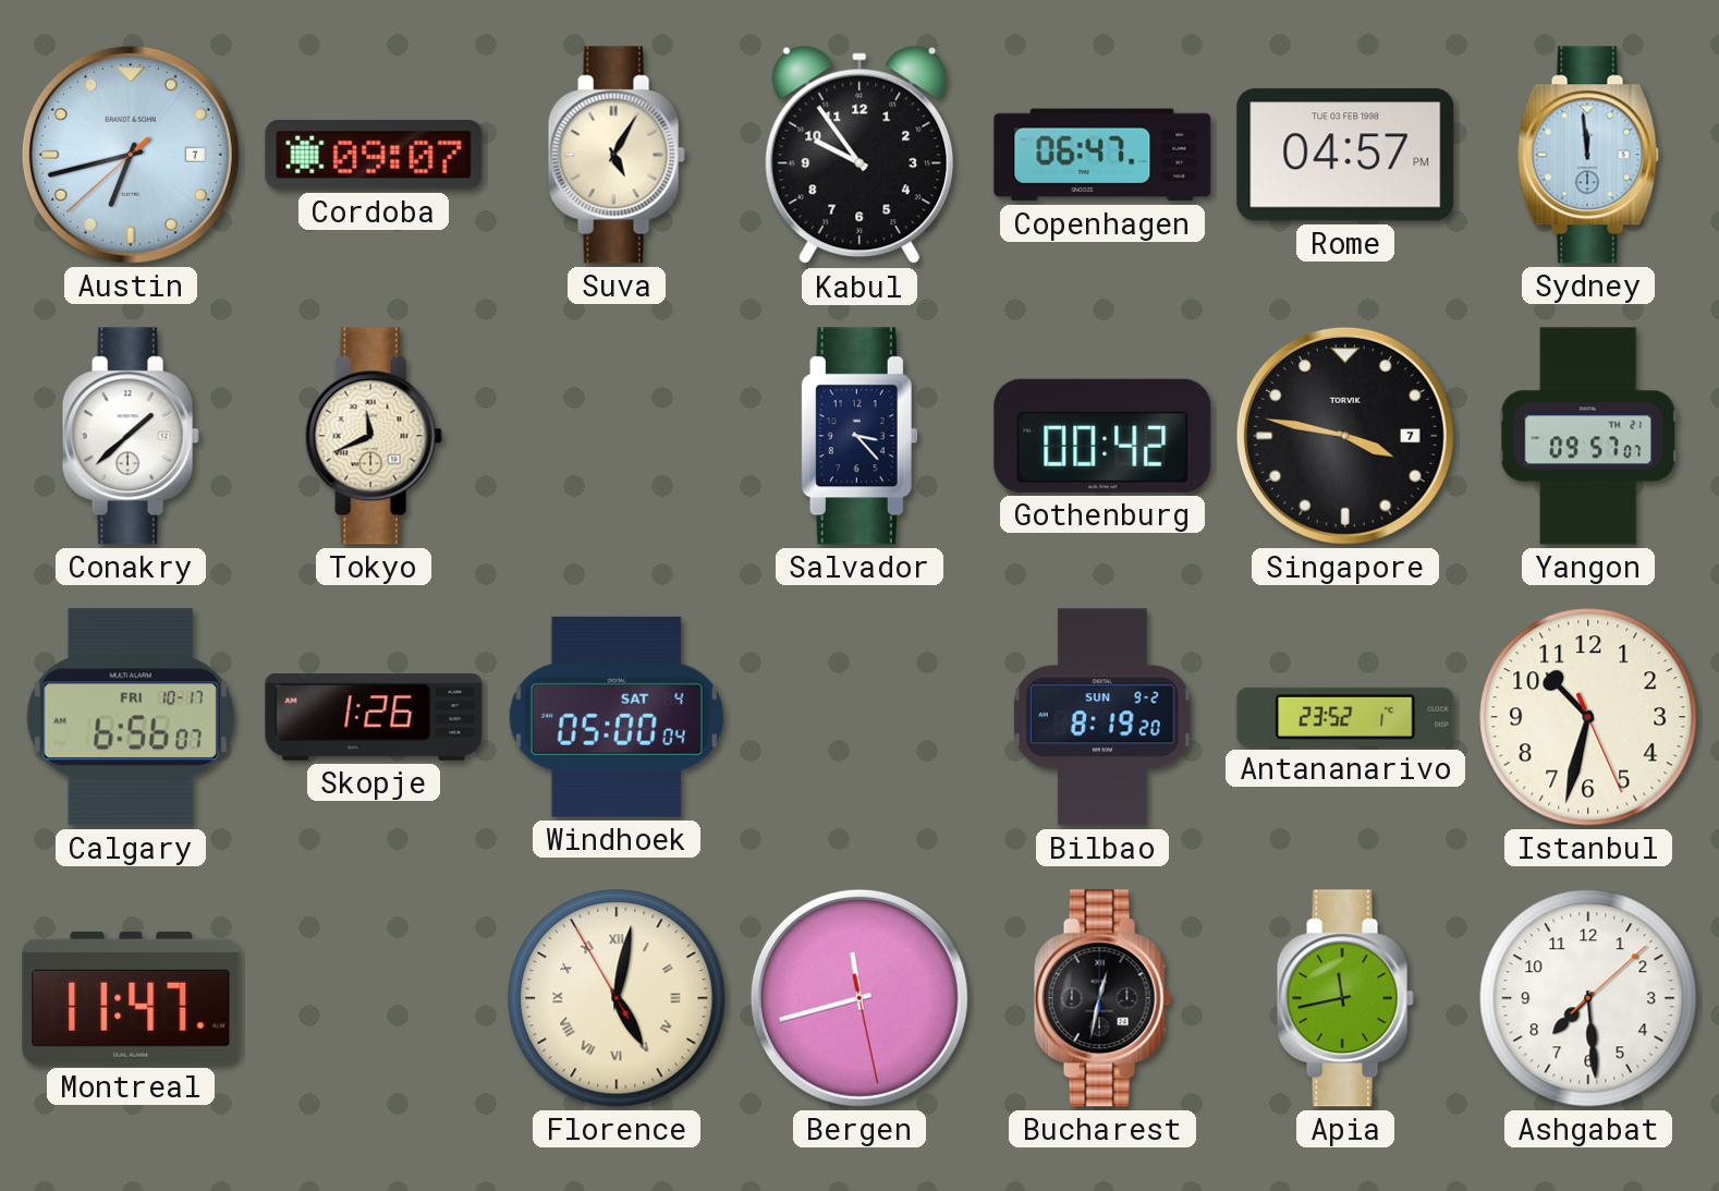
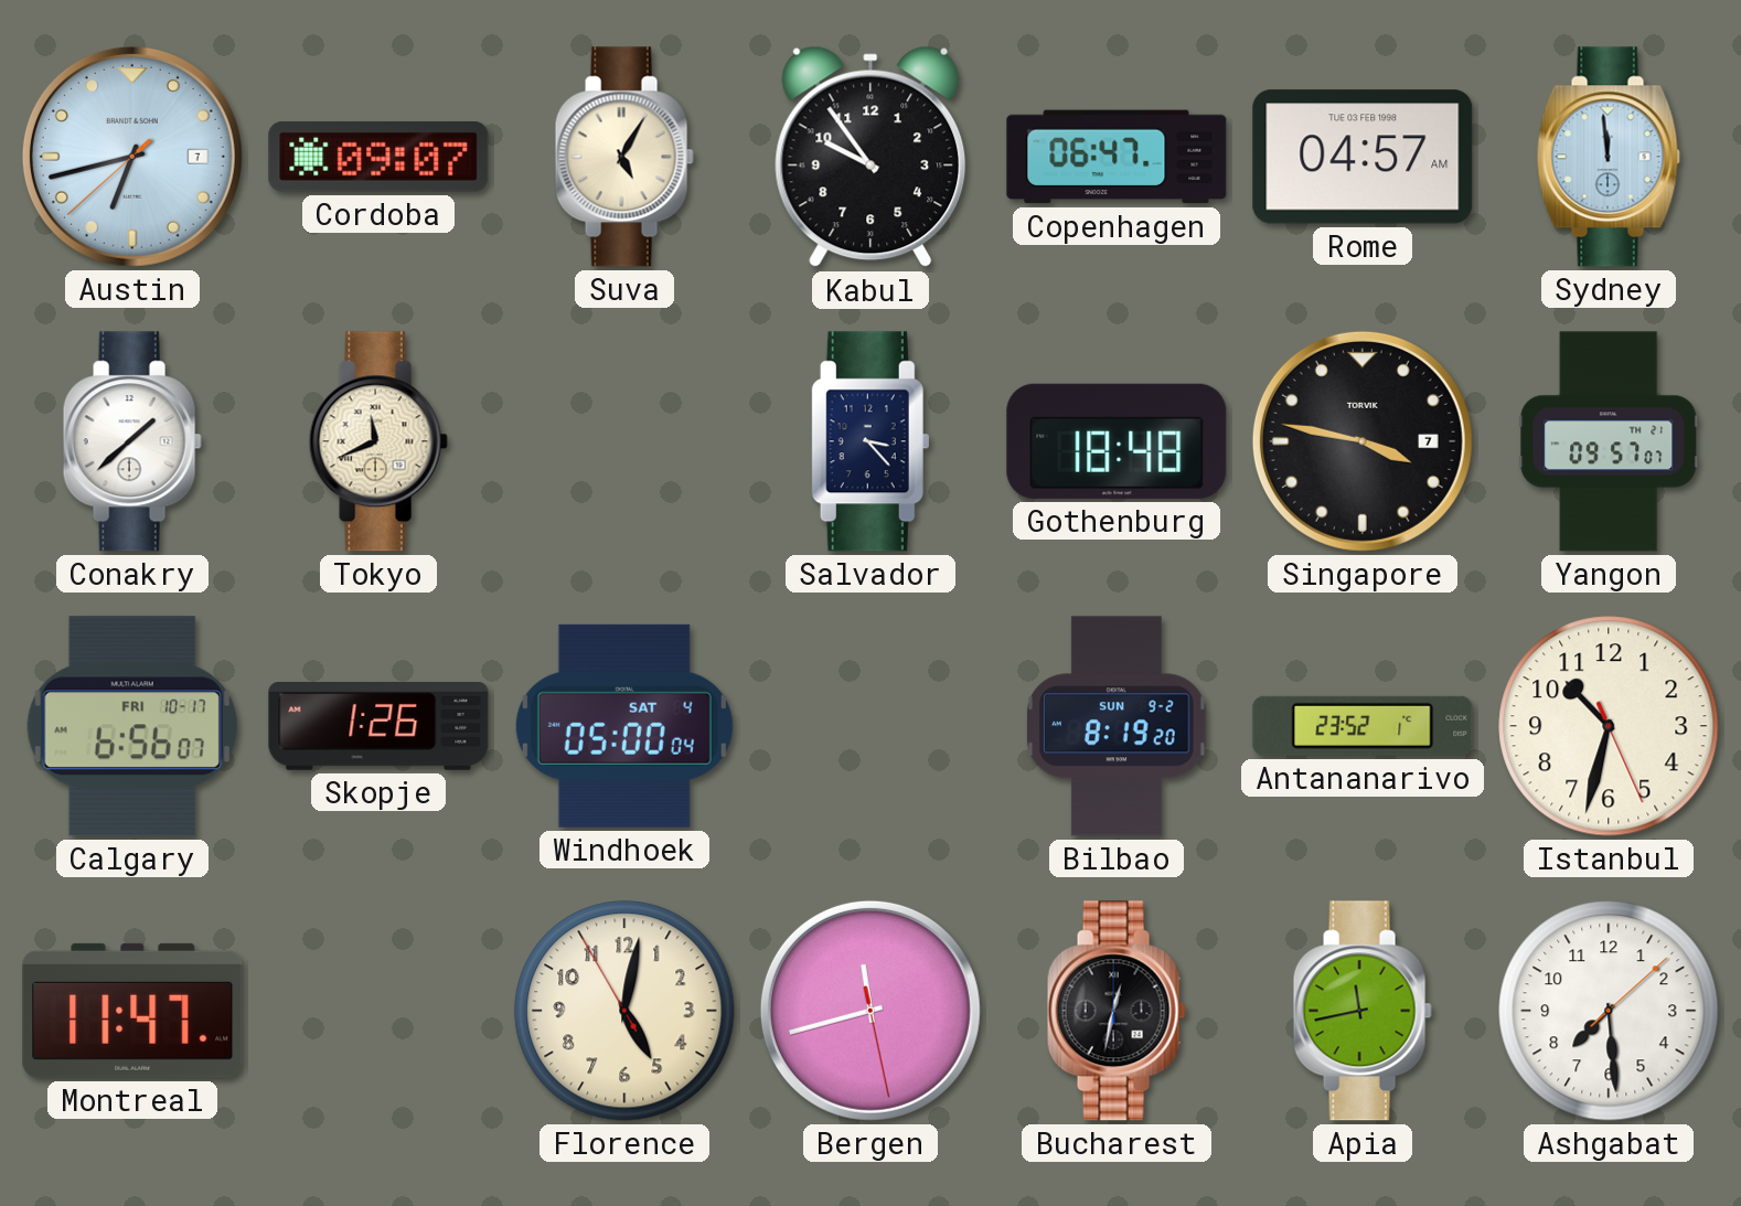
Rome: 04:57 PM -> 04:57 AM (1363, 157)
Gothenburg: 00:42 -> 18:48 (1117, 441)
Florence numerals: Roman -> Arabic (624, 1011)
